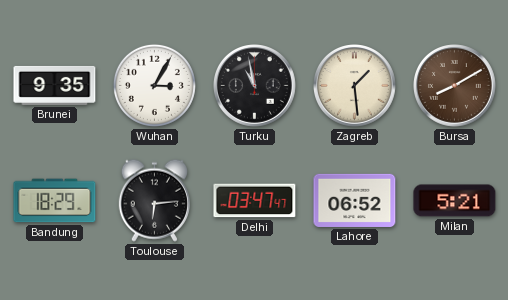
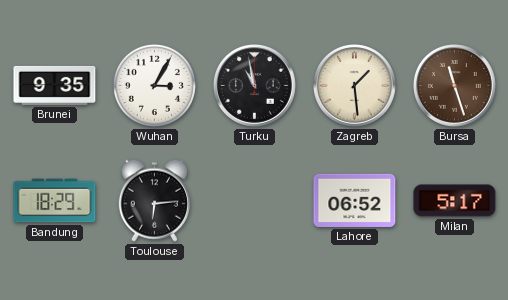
Bursa: 8:10 -> 11:27 (455, 86)
Delhi: 03:47 -> none (255, 201)
Milan: 5:21 -> 5:17 (455, 201)
